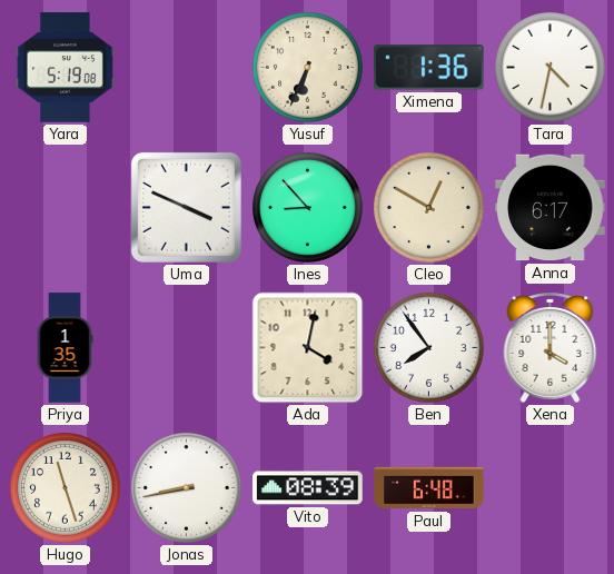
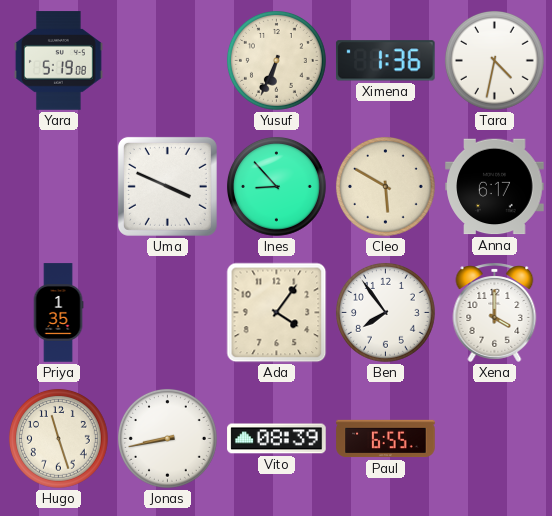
Cleo: 12:50 -> 5:50 (385, 186)
Ada: 4:02 -> 4:06 (277, 313)
Paul: 6:48 -> 6:55 (386, 439)
